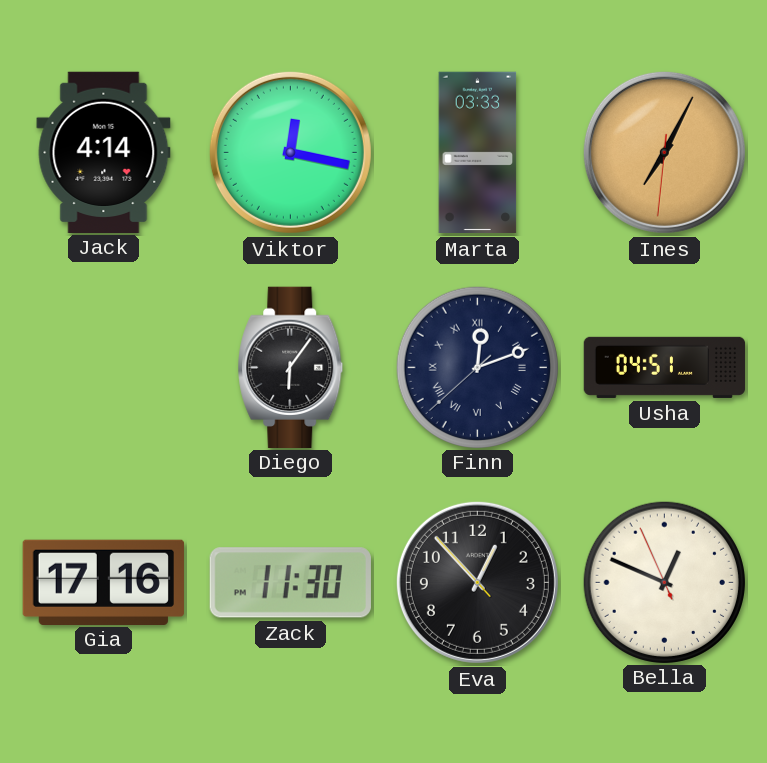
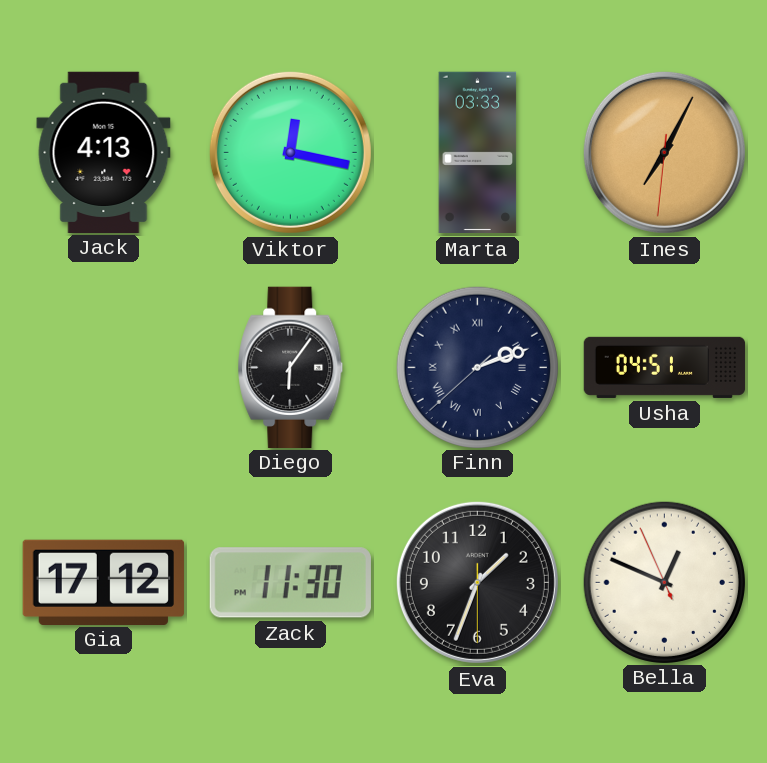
Jack: 4:14 -> 4:13 (104, 152)
Finn: 12:11 -> 2:11 (477, 367)
Gia: 17:16 -> 17:12 (103, 582)
Eva: 12:52 -> 1:33 (477, 582)
